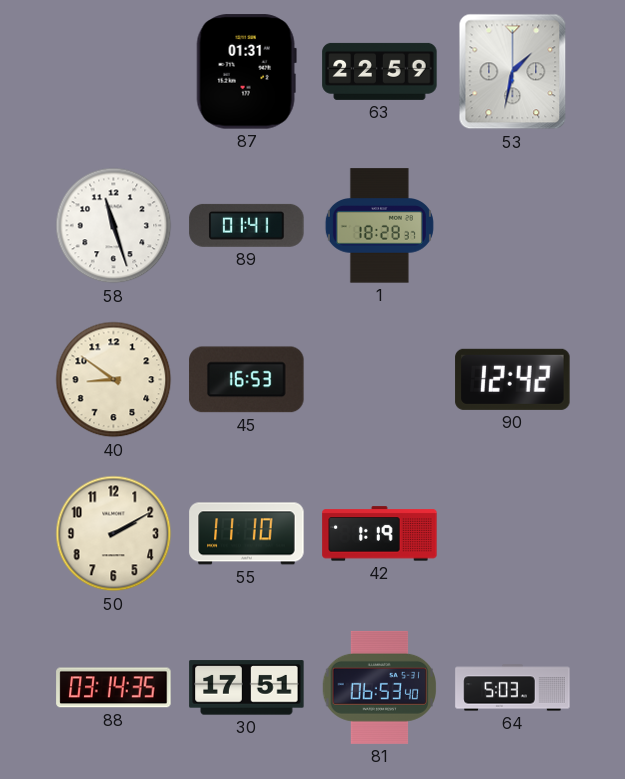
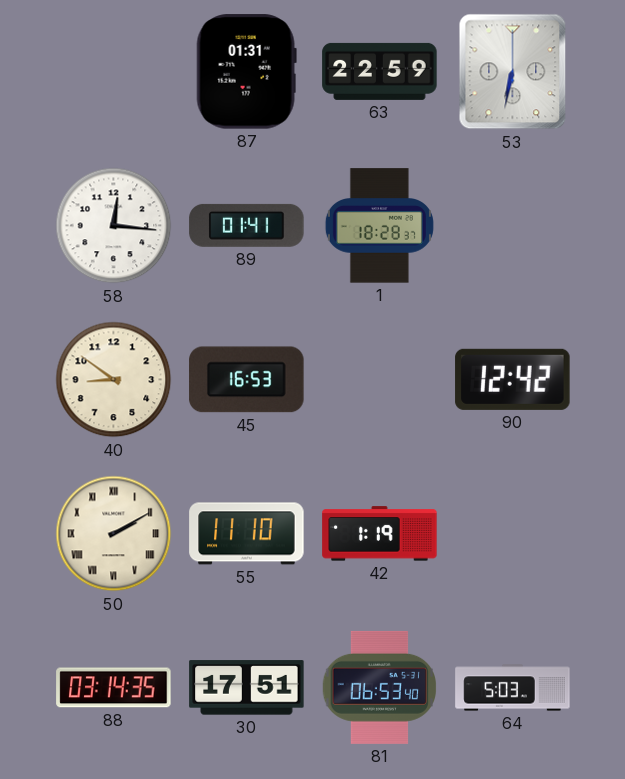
53: 1:32 -> 6:32 (513, 72)
58: 11:27 -> 12:16 (114, 226)
50 numerals: Arabic -> Roman (114, 534)
